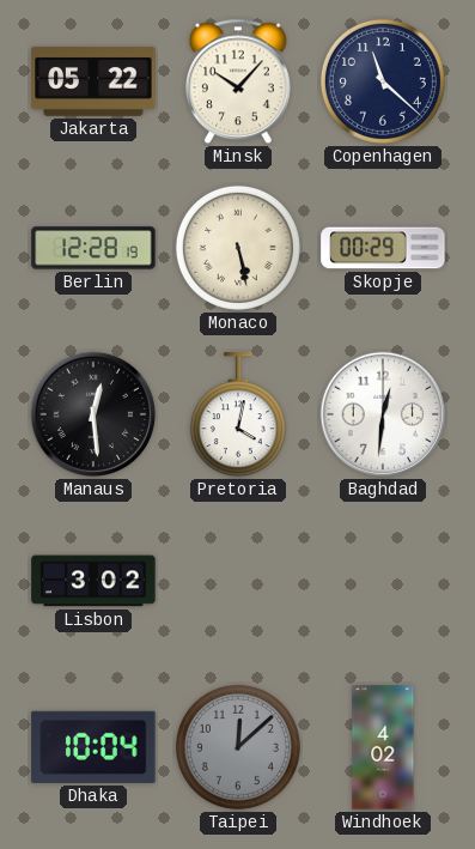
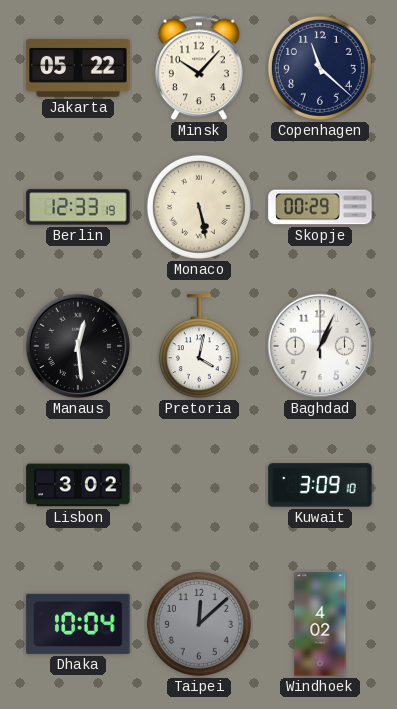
Berlin: 12:28 -> 12:33 (78, 207)
Baghdad: 12:31 -> 1:04 (320, 346)
Kuwait: none -> 3:09 (320, 485)
